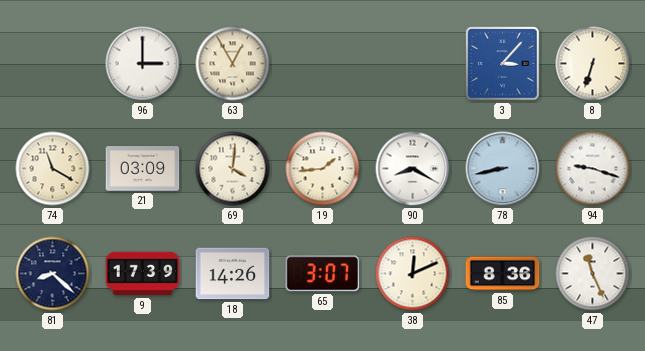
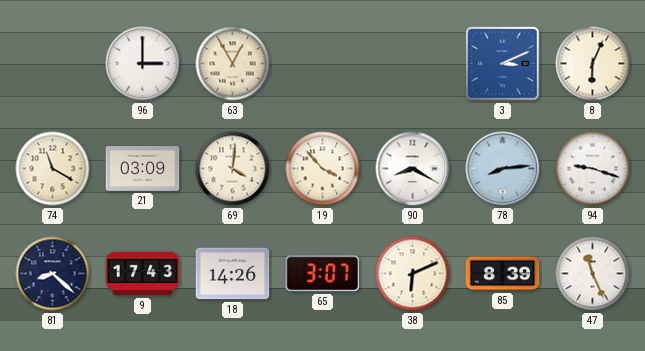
3: 3:07 -> 3:11 (503, 64)
8: 6:33 -> 6:04 (593, 64)
19: 1:44 -> 3:53 (323, 169)
78: 8:43 -> 8:14 (503, 169)
9: 17:39 -> 17:43 (143, 274)
38: 12:11 -> 6:11 (413, 274)
85: 8:36 -> 8:39 (503, 274)
